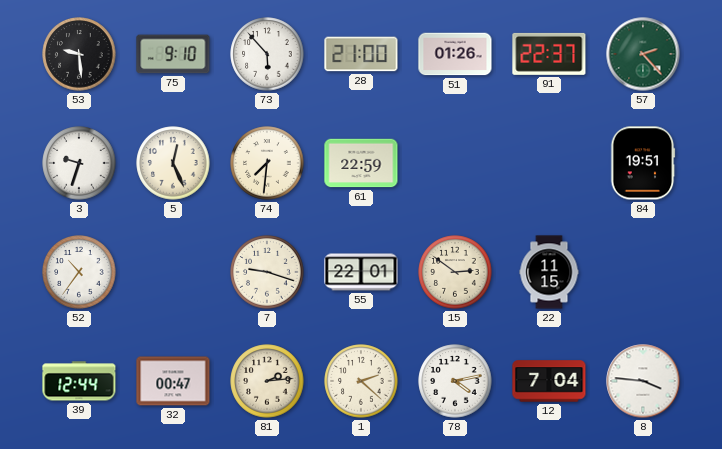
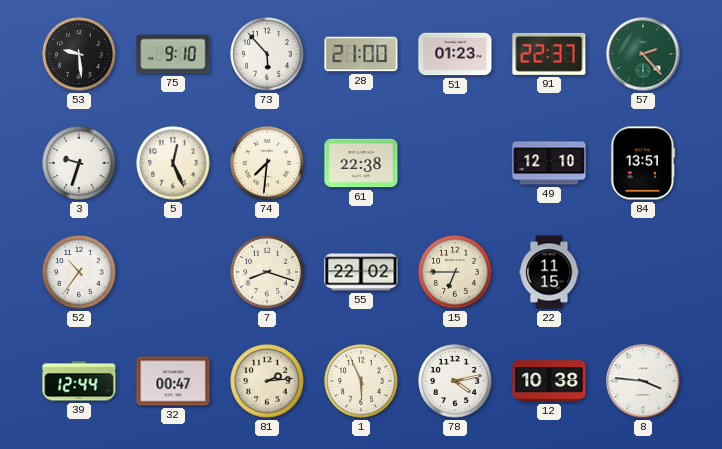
51: 01:26 -> 01:23 (455, 54)
61: 22:59 -> 22:38 (361, 163)
49: none -> 12:10 (549, 163)
84: 19:51 -> 13:51 (643, 163)
7: 9:18 -> 8:18 (267, 272)
55: 22:01 -> 22:02 (361, 272)
15: 2:51 -> 6:45 (455, 272)
1: 2:22 -> 5:56 (361, 381)
12: 7:04 -> 10:38 (549, 381)
